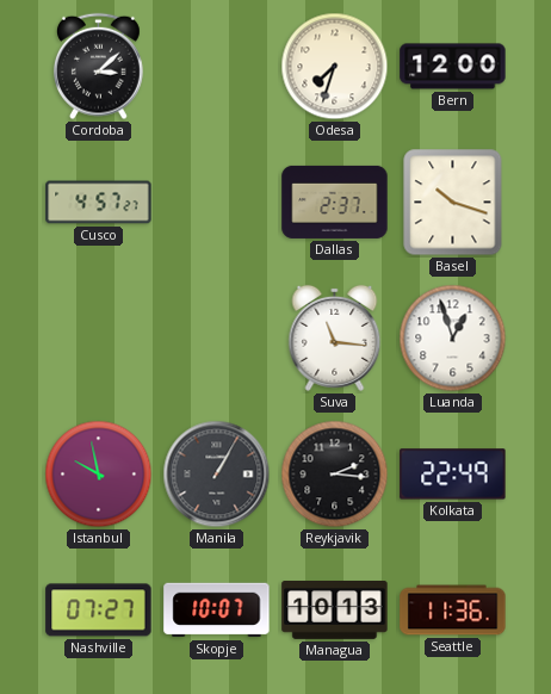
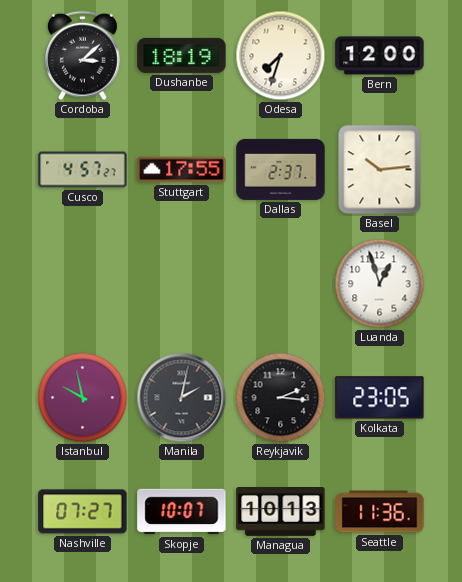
Dushanbe: none -> 18:19 (182, 55)
Stuttgart: none -> 17:55 (182, 170)
Basel: 10:18 -> 10:14 (380, 170)
Suva: 11:16 -> none (335, 337)
Manila: 1:05 -> 2:02 (182, 398)
Kolkata: 22:49 -> 23:05 (380, 398)
